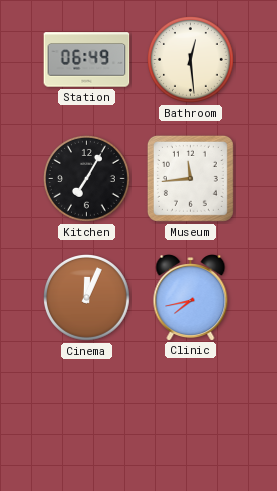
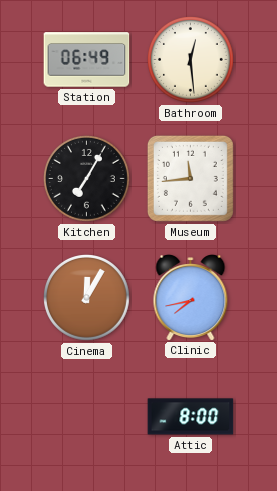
Cinema: 12:04 -> 12:05 (87, 298)
Attic: none -> 8:00 (191, 417)
